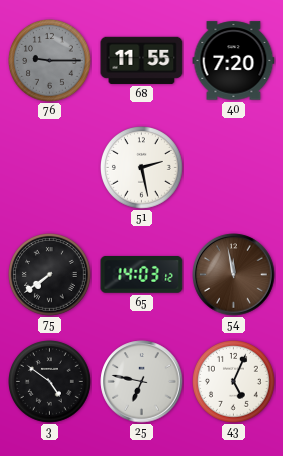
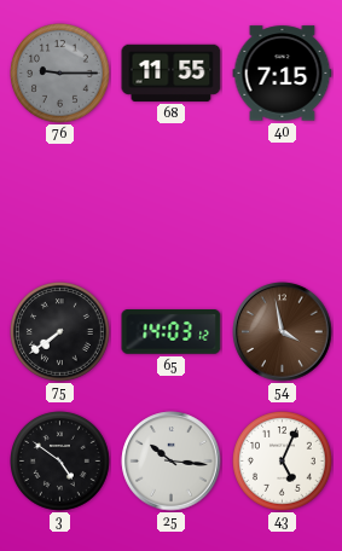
40: 7:20 -> 7:15 (283, 74)
51: 2:28 -> none (142, 168)
54: 11:58 -> 3:58 (283, 332)
25: 6:47 -> 10:16 (172, 462)
